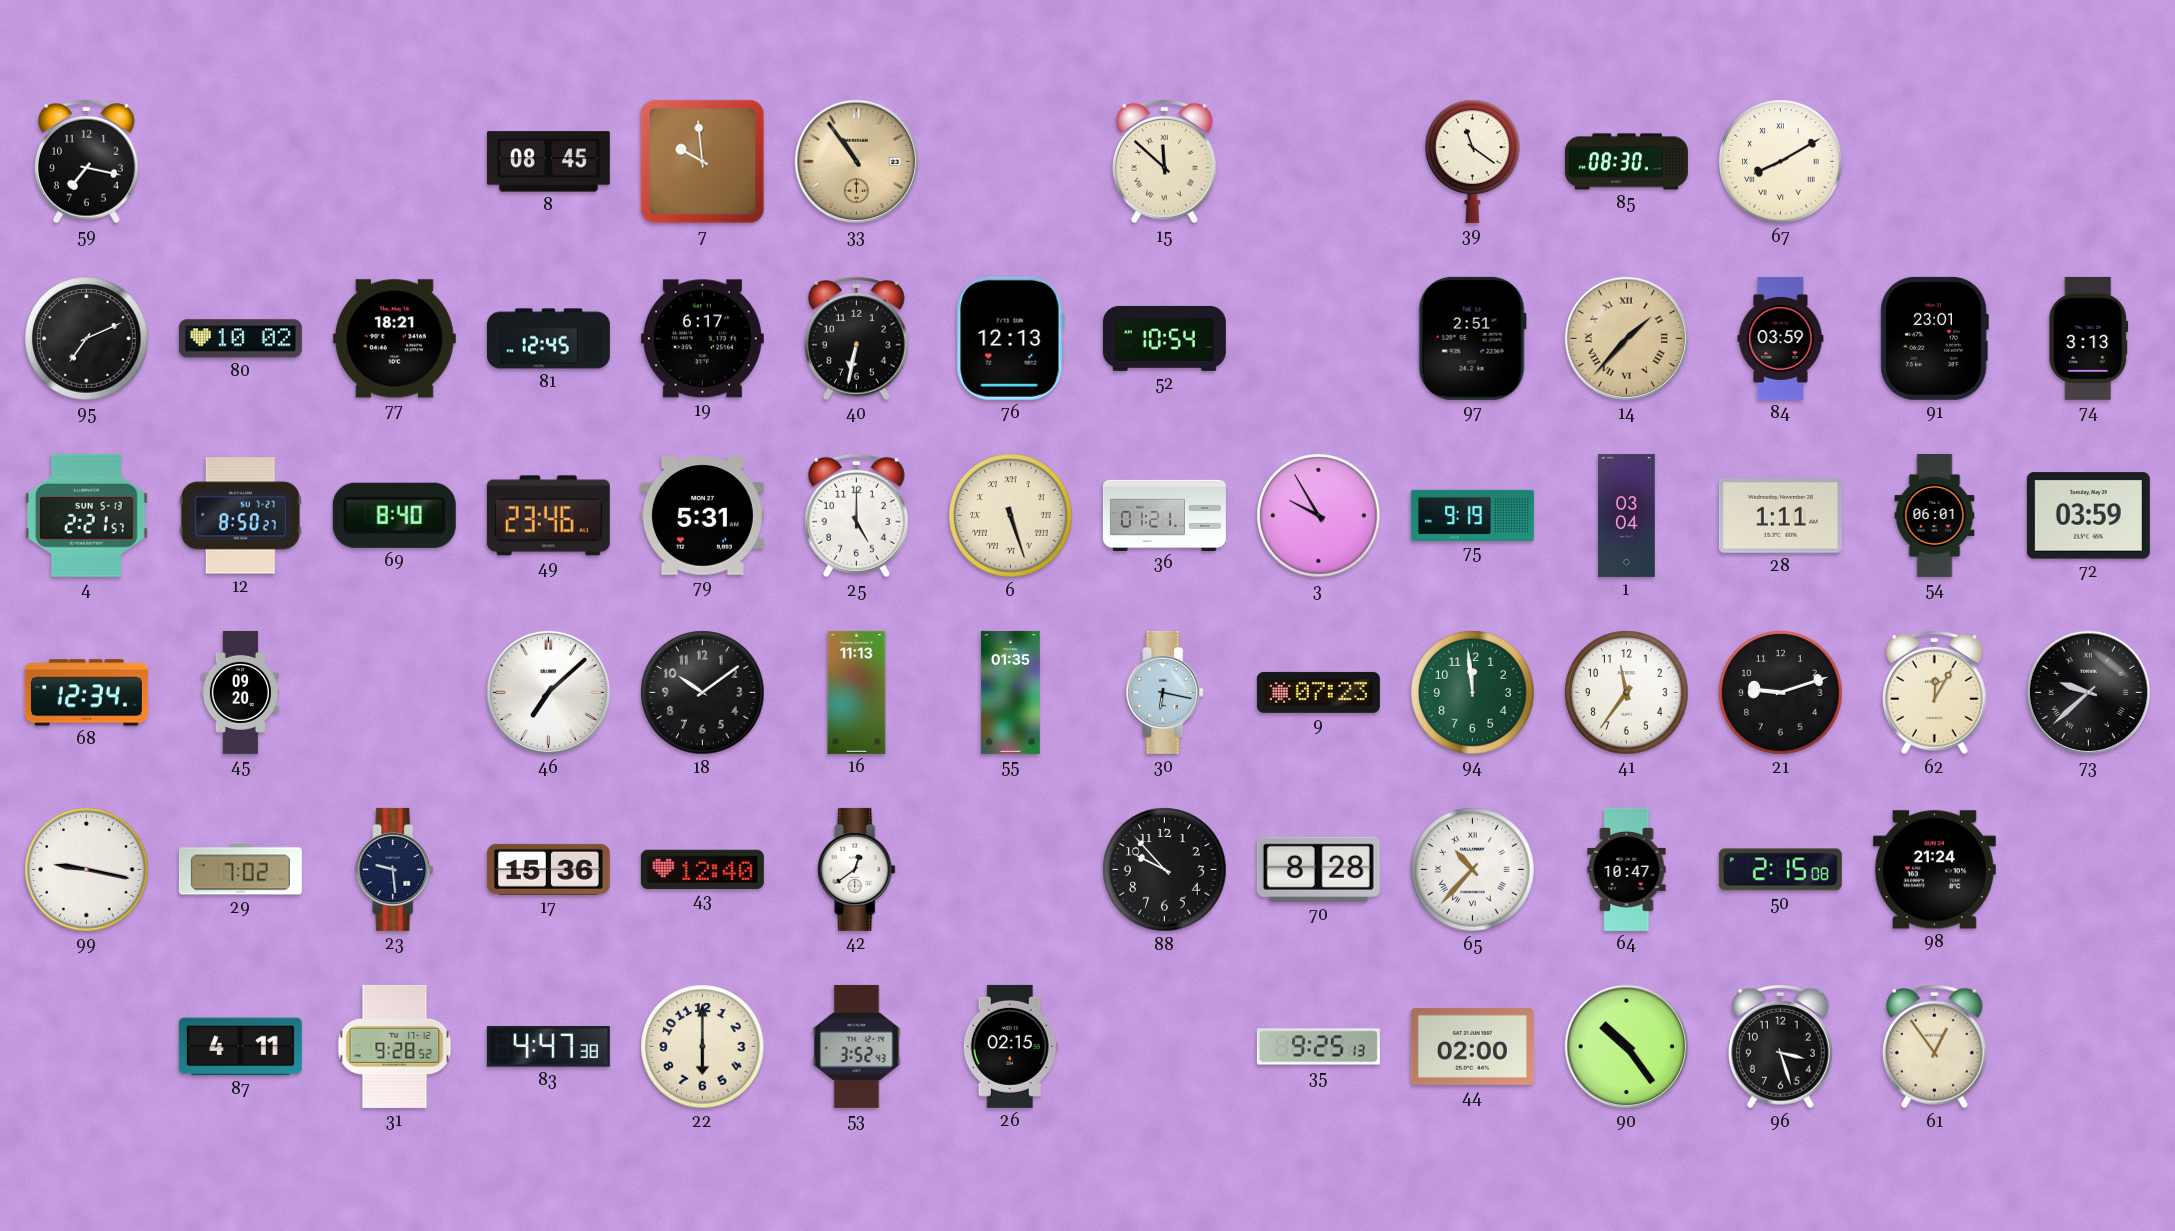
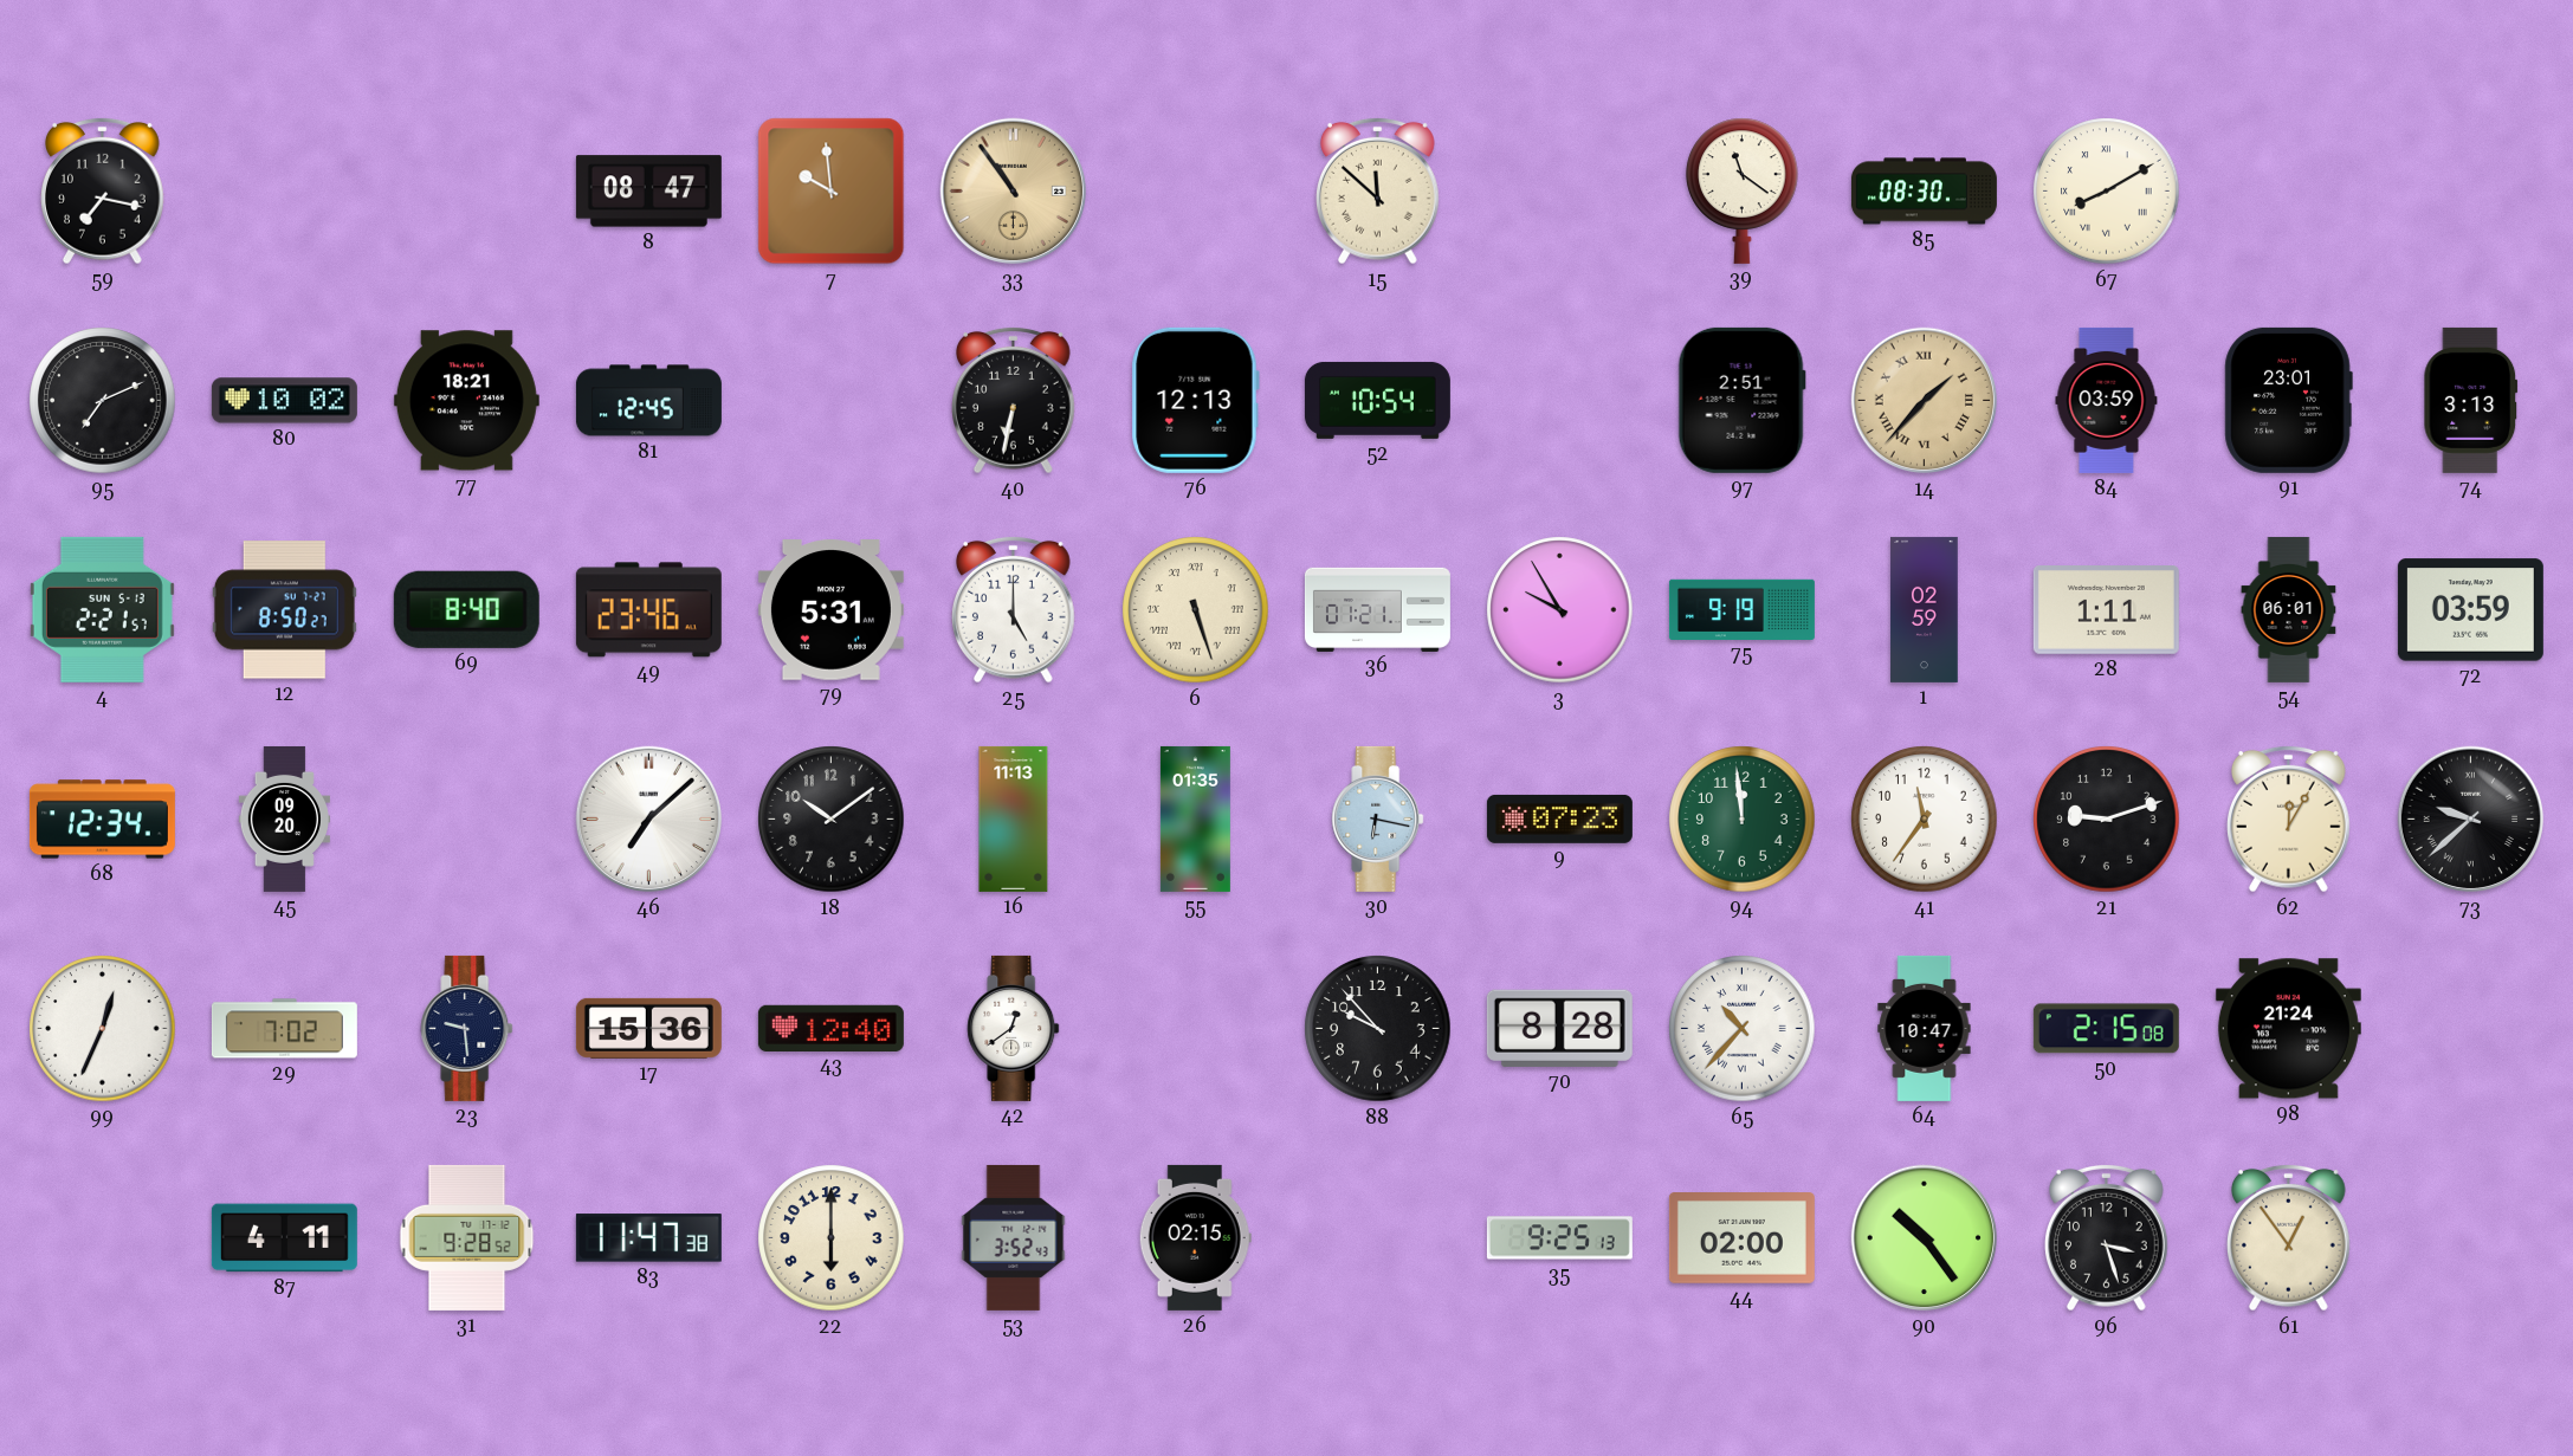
8: 08:45 -> 08:47 (648, 192)
19: 6:17 -> none (702, 339)
1: 03:04 -> 02:59 (1925, 609)
99: 9:17 -> 12:34 (103, 1029)
83: 4:47 -> 11:47 (648, 1238)
